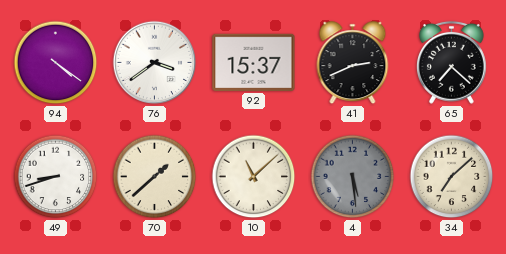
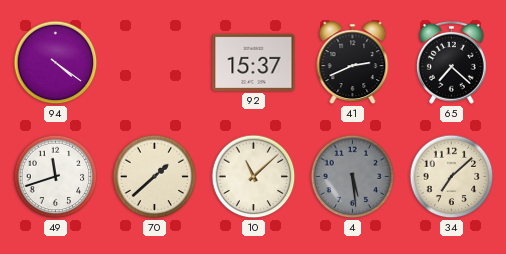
76: 3:39 -> none (155, 63)
49: 8:42 -> 11:42 (56, 177)
